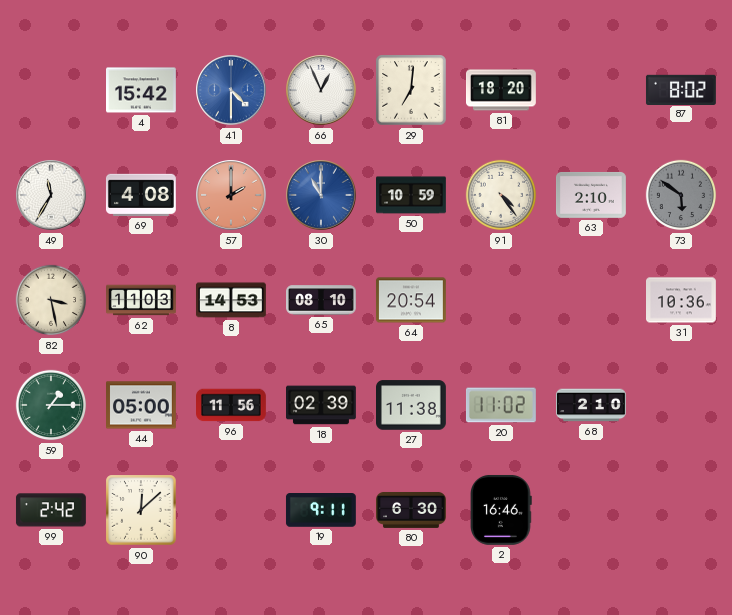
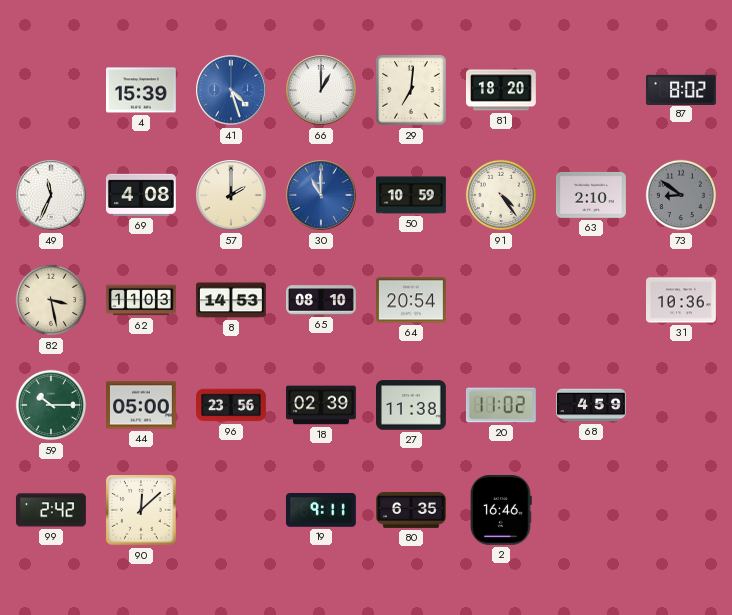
4: 15:42 -> 15:39 (142, 90)
41: 4:30 -> 4:27 (231, 90)
66: 12:56 -> 1:00 (321, 90)
49: 11:35 -> 11:34 (51, 195)
57 dial: salmon -> cream (231, 195)
73: 5:51 -> 8:51 (681, 195)
59: 1:15 -> 10:15 (51, 405)
96: 11:56 -> 23:56 (232, 405)
68: 2:10 -> 4:59 (592, 405)
80: 6:30 -> 6:35 (412, 510)
